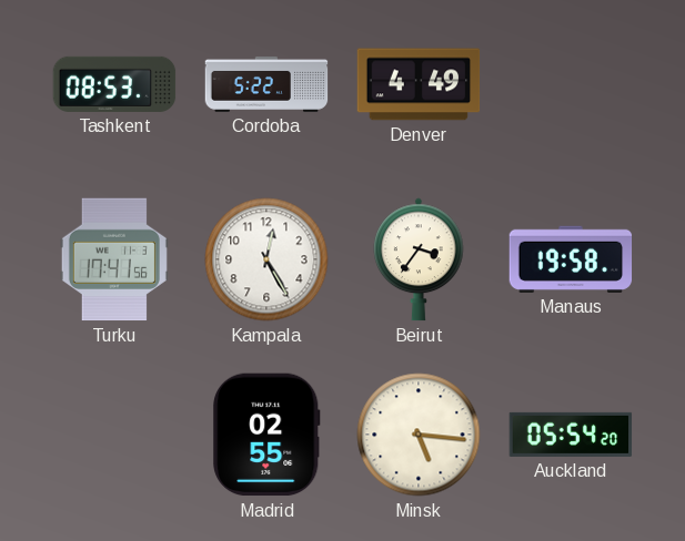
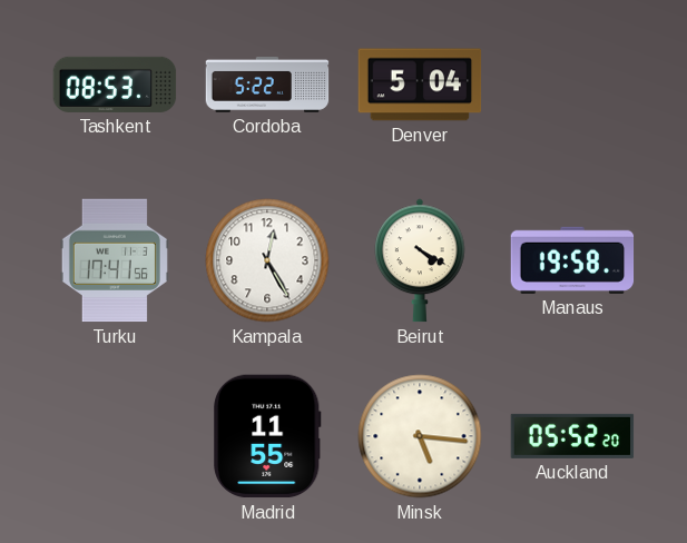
Denver: 4:49 -> 5:04 (420, 85)
Beirut: 3:36 -> 4:20 (420, 260)
Madrid: 02:55 -> 11:55 (267, 436)
Auckland: 05:54 -> 05:52 (572, 436)
